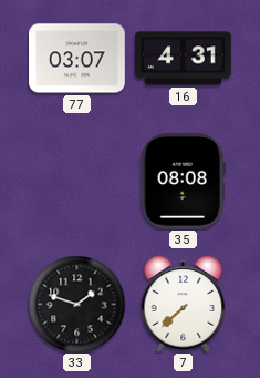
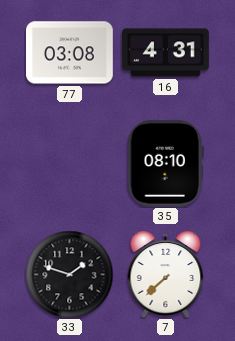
77: 03:07 -> 03:08 (70, 53)
35: 08:08 -> 08:10 (165, 163)
